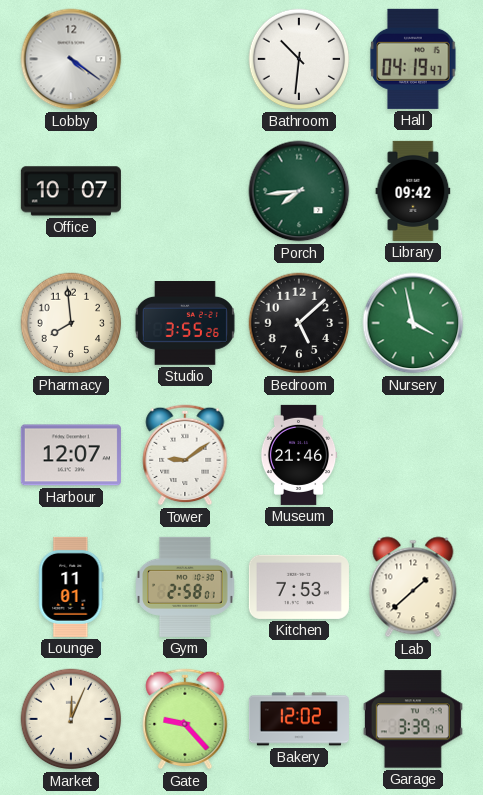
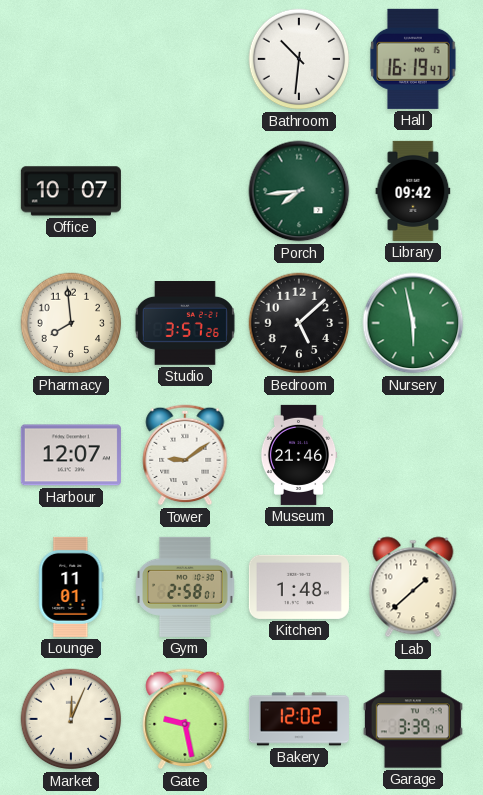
Lobby: 4:21 -> none (71, 59)
Hall: 04:19 -> 16:19 (413, 59)
Studio: 3:55 -> 3:57 (185, 324)
Nursery: 3:58 -> 5:58 (413, 323)
Kitchen: 7:53 -> 1:48 (299, 587)
Gate: 9:23 -> 9:28 (185, 719)
